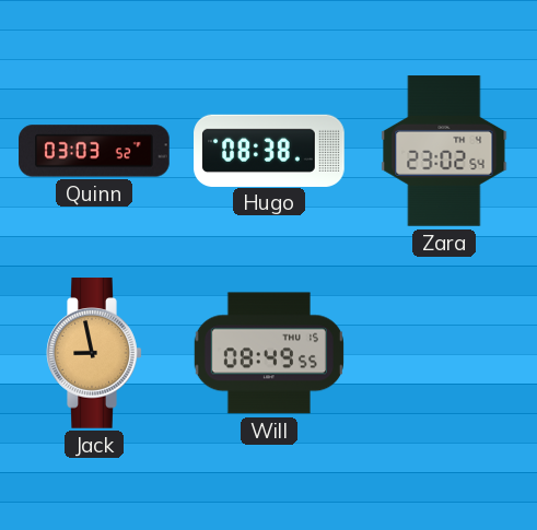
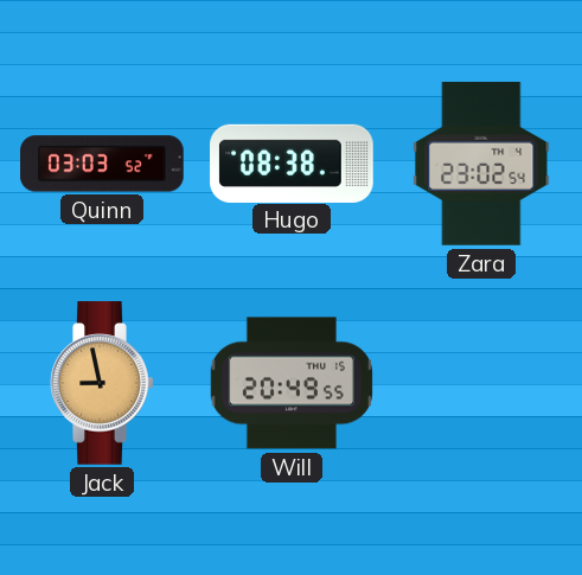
Will: 08:49 -> 20:49 (292, 383)
